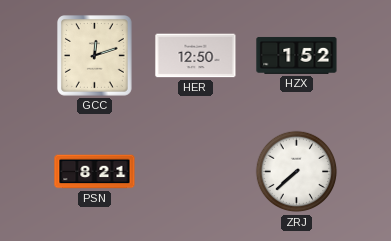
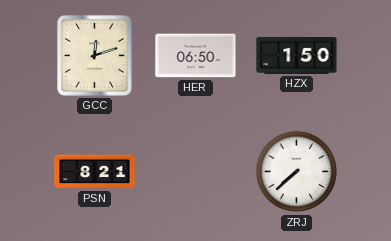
HER: 12:50 -> 06:50 (196, 56)
HZX: 1:52 -> 1:50 (297, 55)
